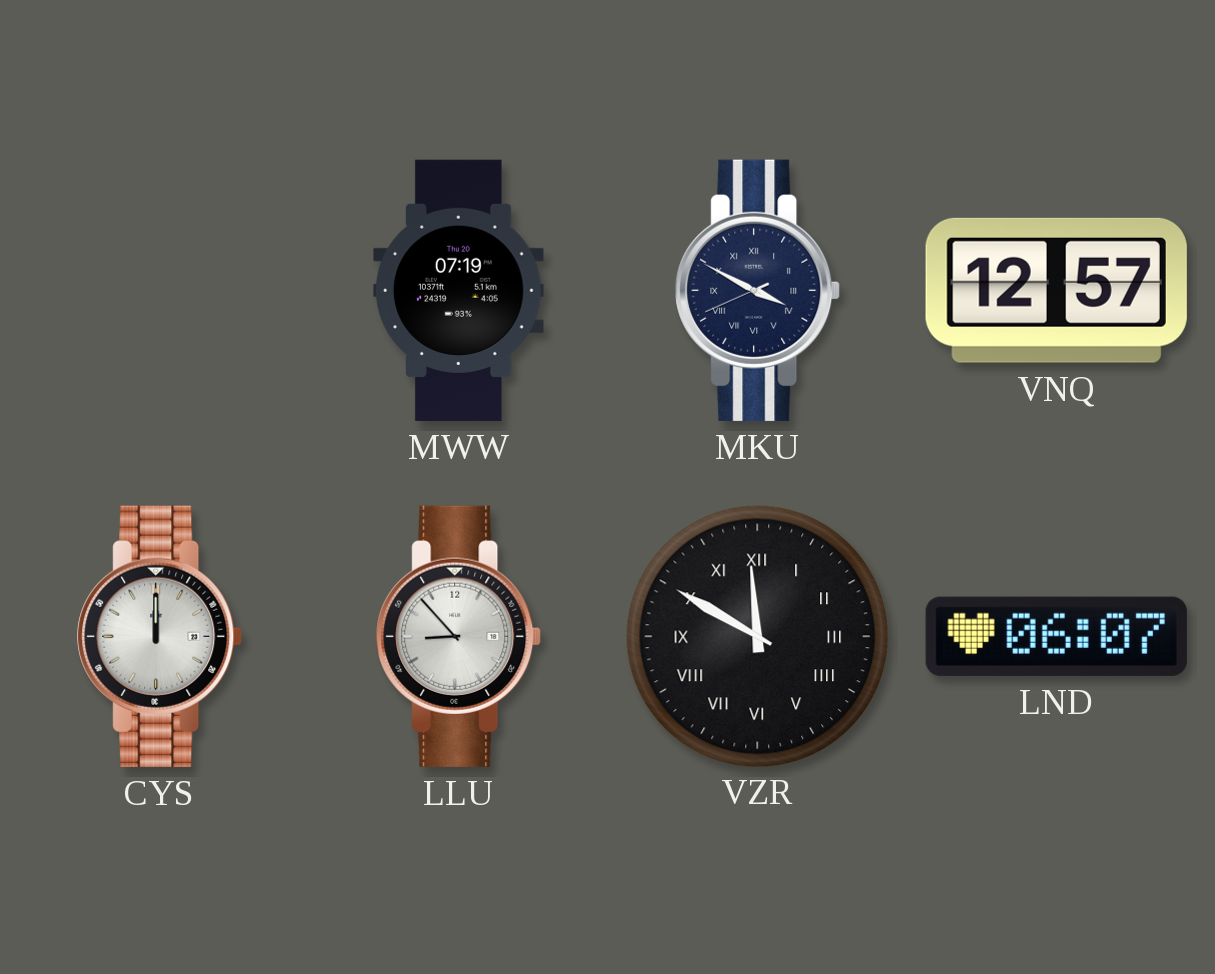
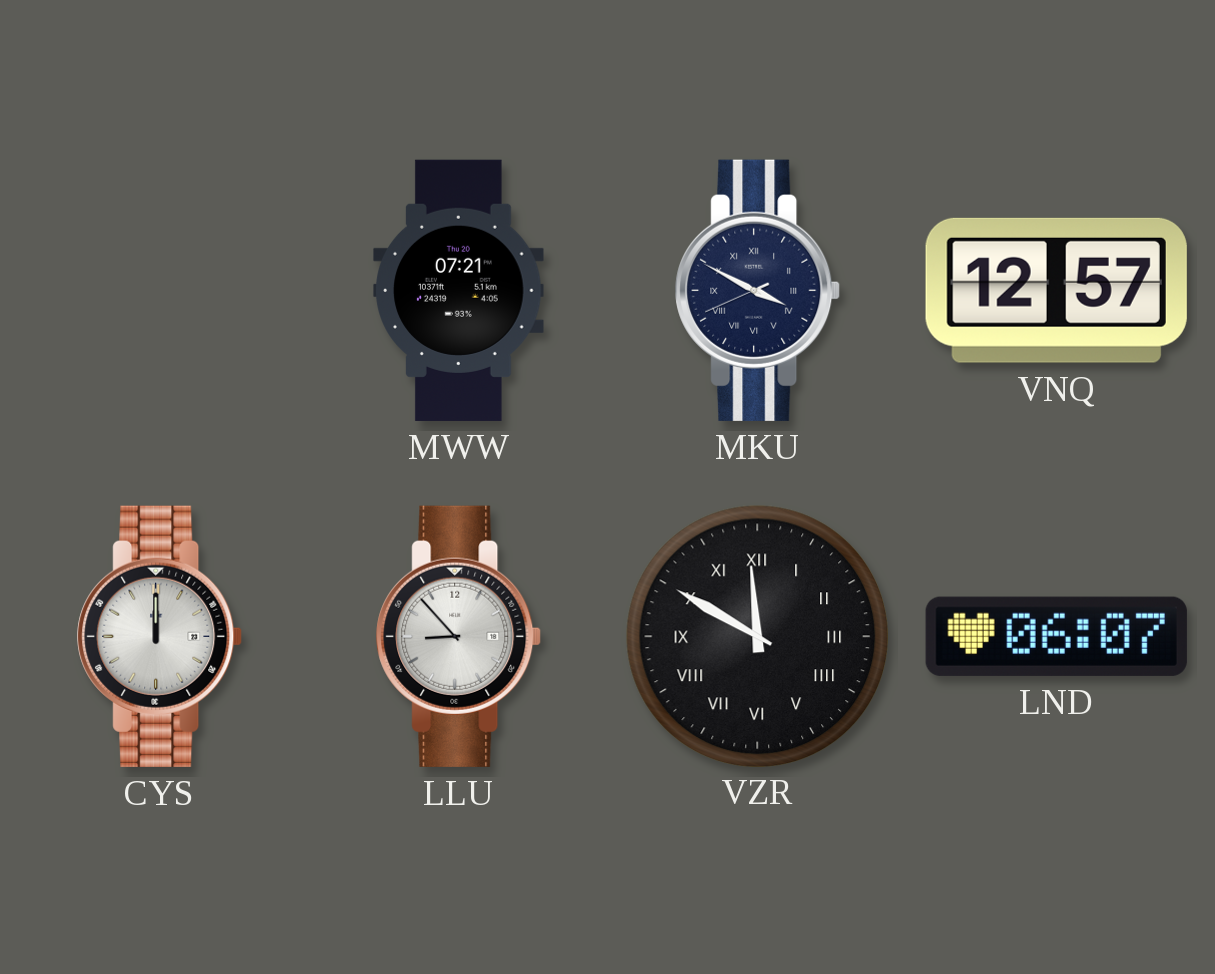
MWW: 07:19 -> 07:21 (459, 290)
